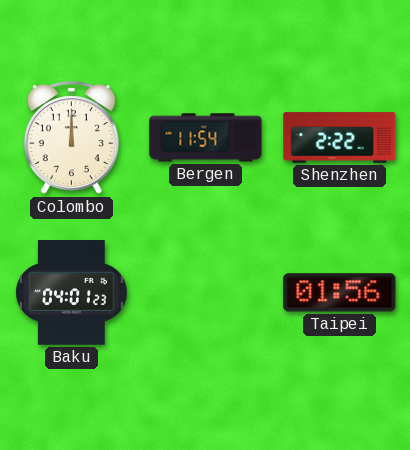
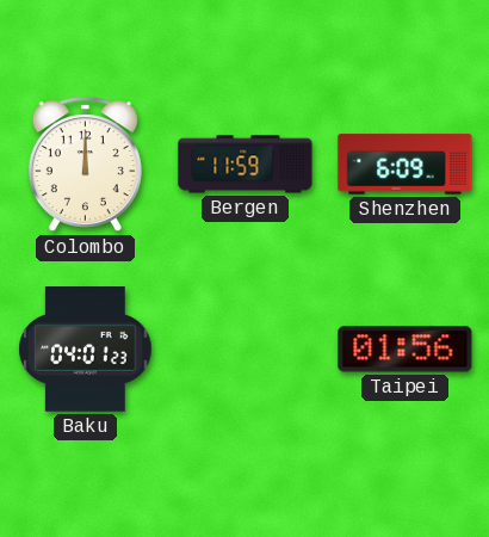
Bergen: 11:54 -> 11:59 (246, 165)
Shenzhen: 2:22 -> 6:09 (406, 165)
